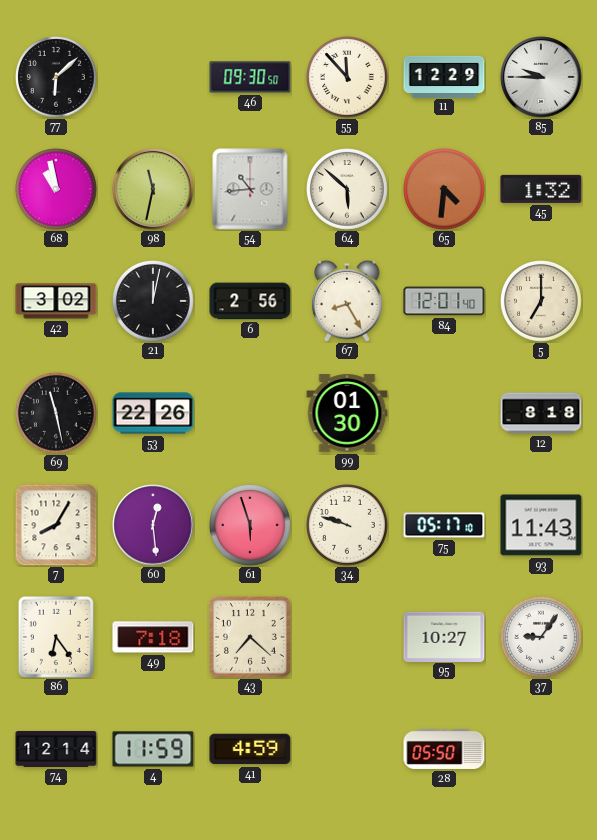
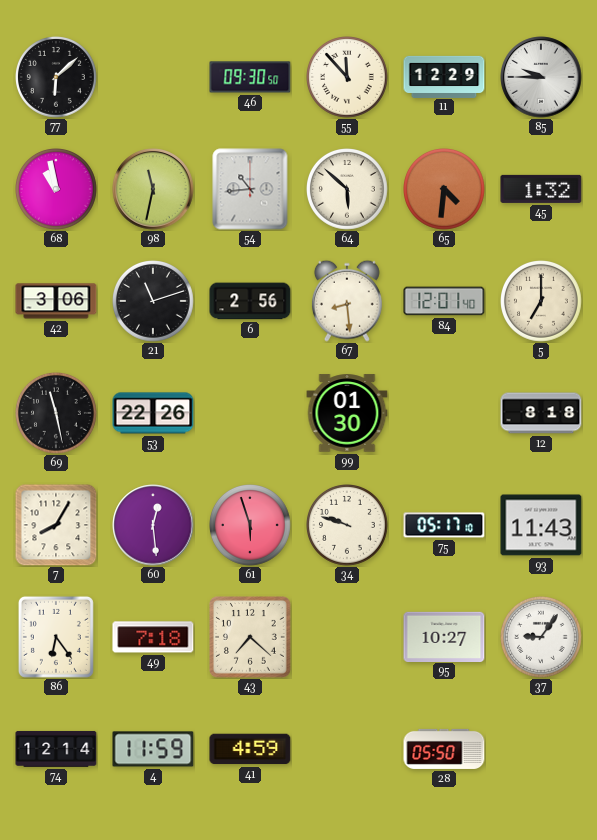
42: 3:02 -> 3:06 (56, 301)
21: 12:02 -> 11:12 (154, 302)
67: 8:25 -> 8:29 (347, 301)
